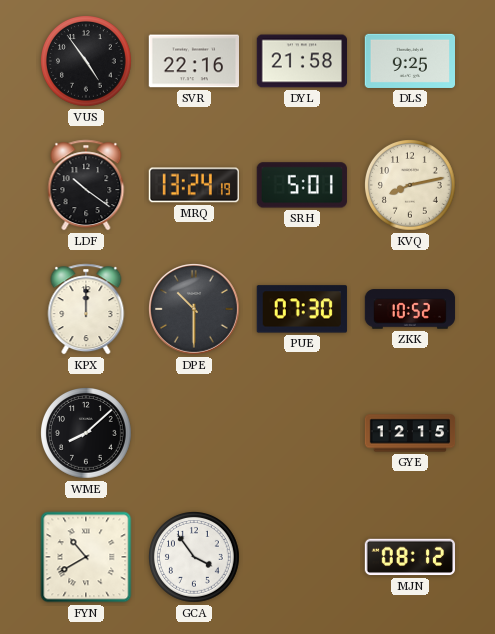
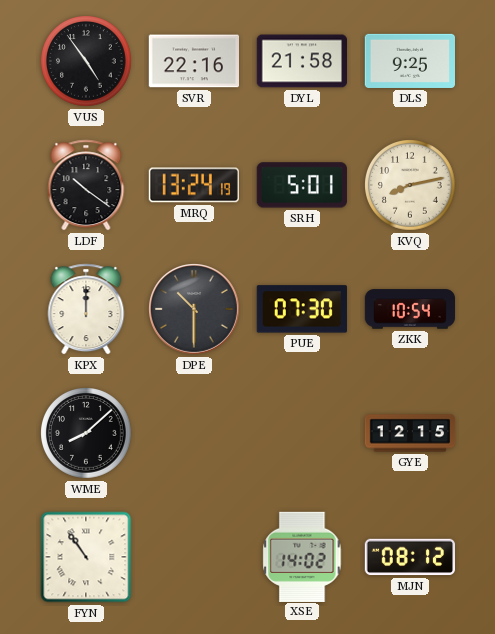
ZKK: 10:52 -> 10:54 (410, 309)
FYN: 10:40 -> 10:54 (86, 557)
GCA: 3:54 -> none (195, 558)
XSE: none -> 14:02 (302, 556)
